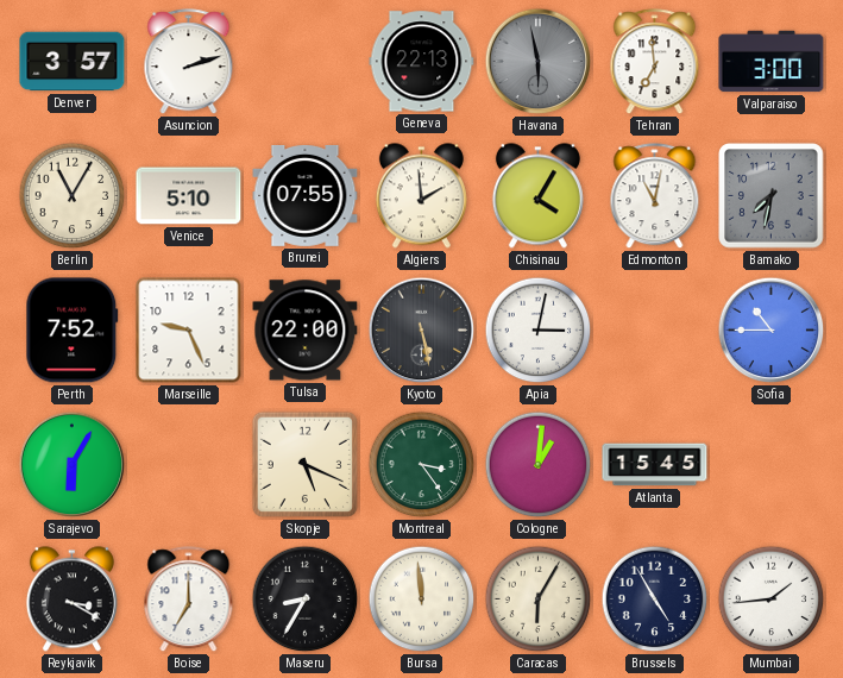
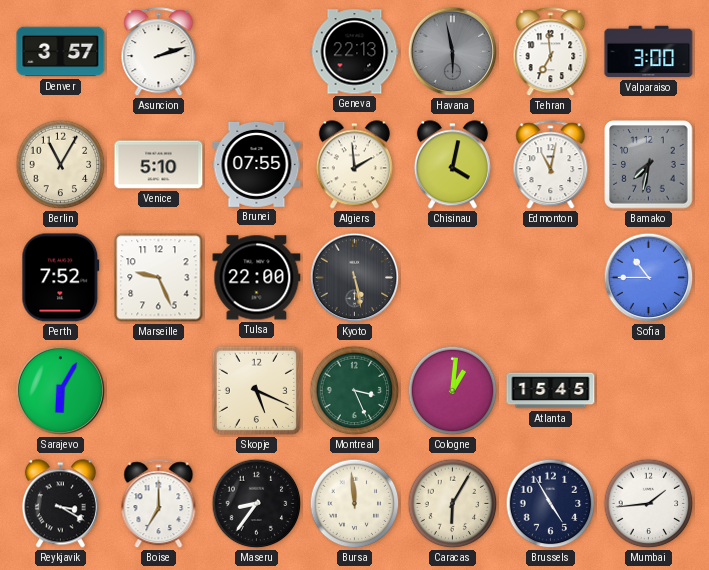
Chisinau: 4:05 -> 4:02 (452, 165)
Apia: 3:02 -> none (539, 331)
Montreal: 3:24 -> 3:26 (355, 391)
Maseru: 8:35 -> 8:36 (257, 504)
